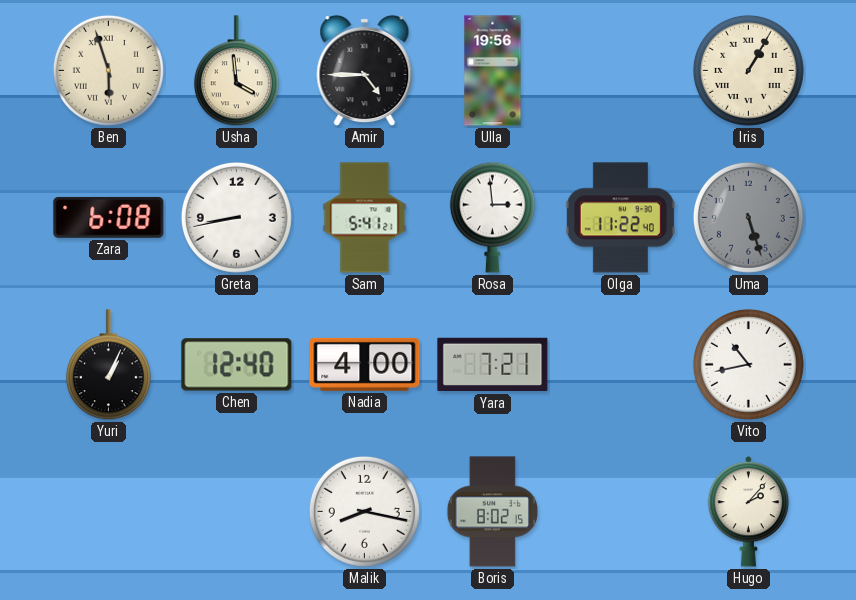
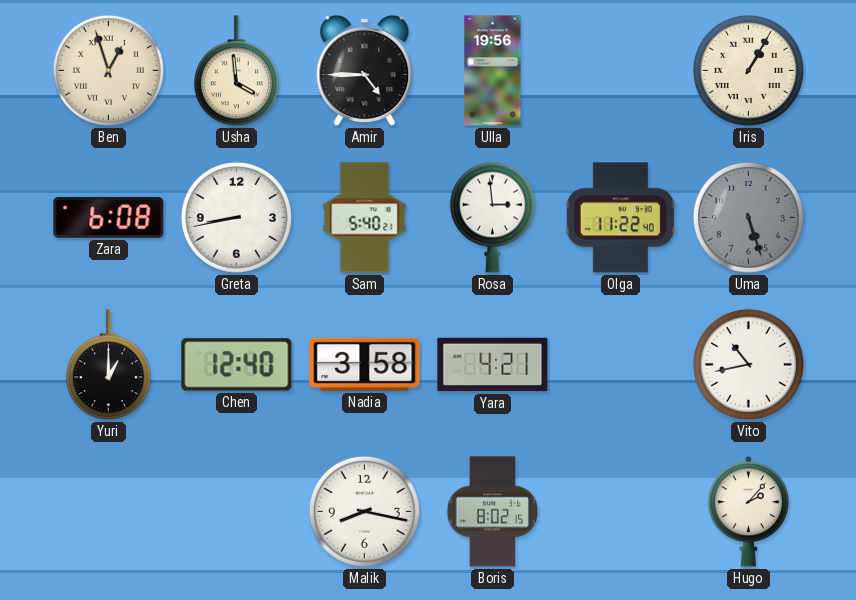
Ben: 5:57 -> 12:57 (108, 70)
Sam: 5:41 -> 5:40 (365, 218)
Yuri: 1:04 -> 1:00 (108, 365)
Nadia: 4:00 -> 3:58 (365, 364)
Yara: 7:21 -> 4:21 (493, 365)
